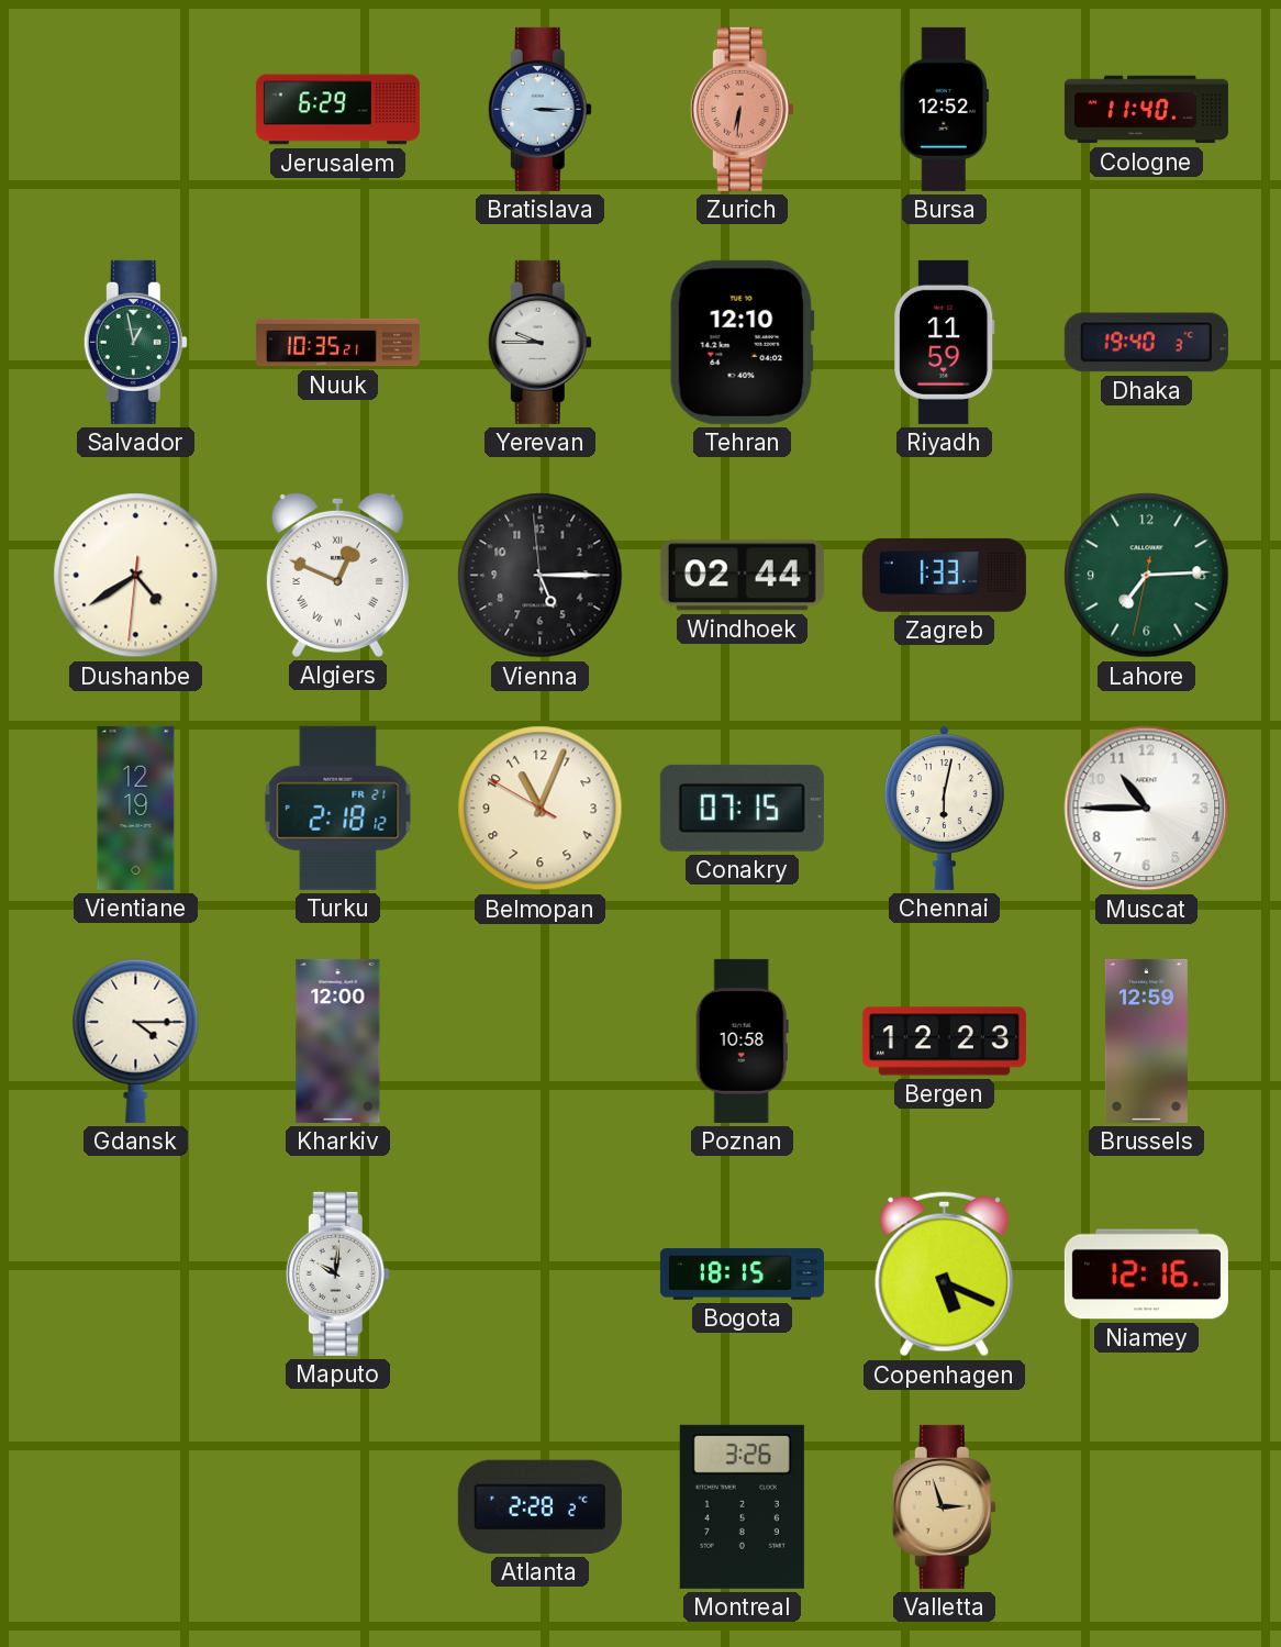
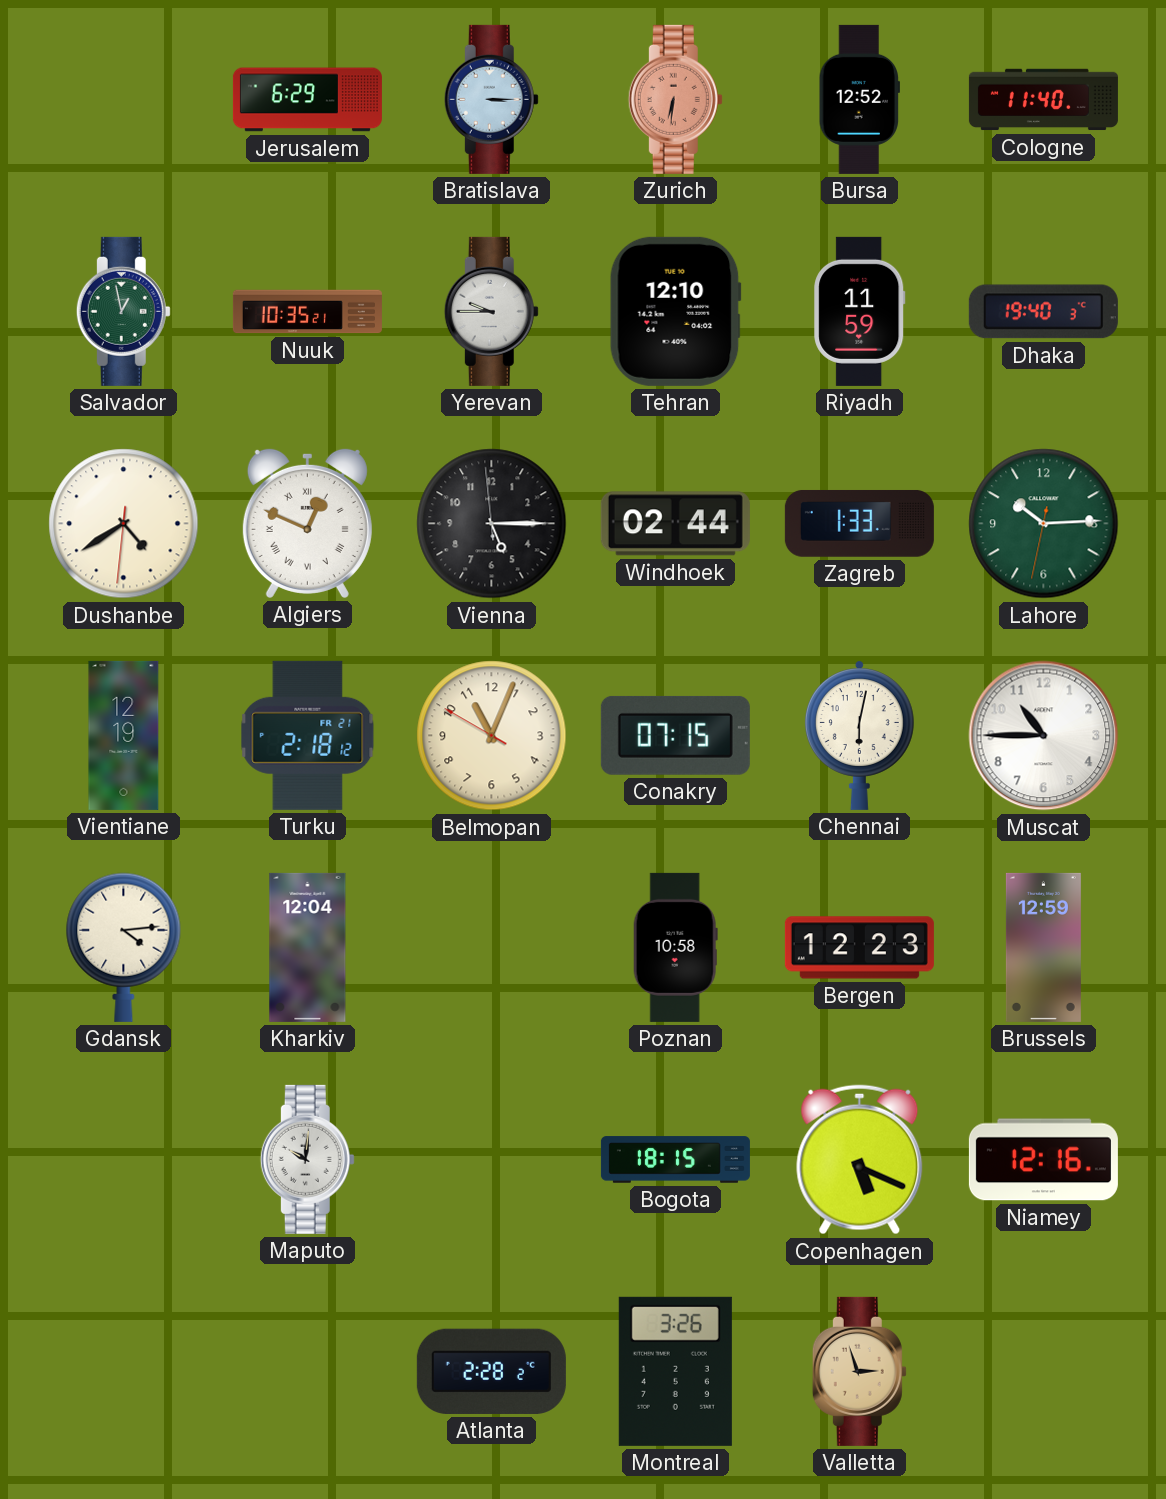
Lahore: 7:14 -> 10:14 (1044, 524)
Gdansk: 4:15 -> 4:14 (124, 947)
Kharkiv: 12:00 -> 12:04 (308, 947)
